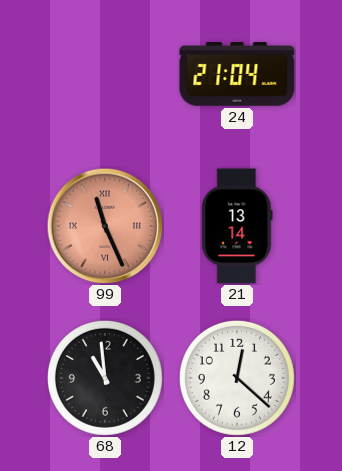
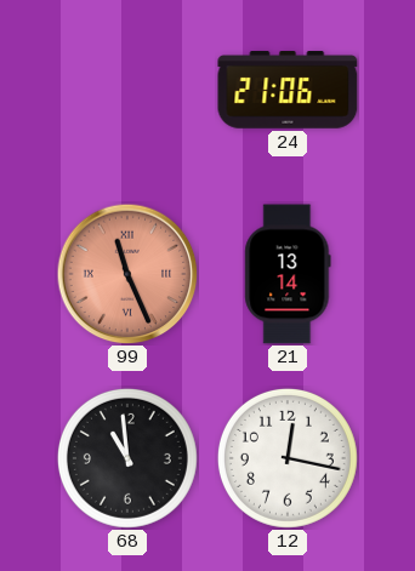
24: 21:04 -> 21:06 (288, 91)
12: 12:22 -> 12:17 (288, 458)
